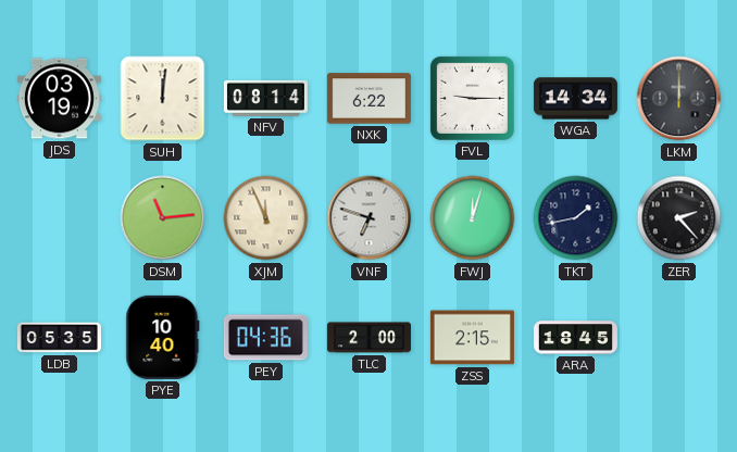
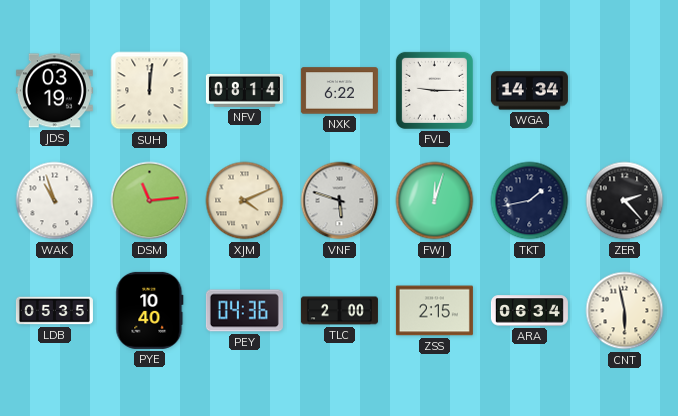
LKM: 12:00 -> none (679, 99)
WAK: none -> 10:57 (55, 201)
XJM: 11:56 -> 4:11 (245, 201)
VNF: 6:48 -> 5:48 (340, 201)
ARA: 18:45 -> 06:34 (529, 311)
CNT: none -> 5:58 (625, 311)
